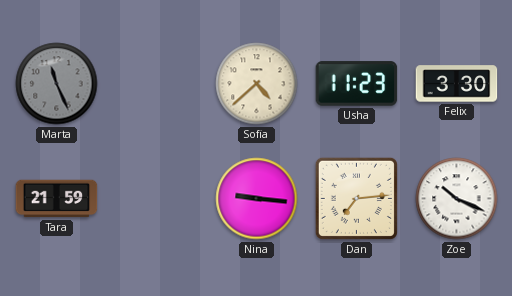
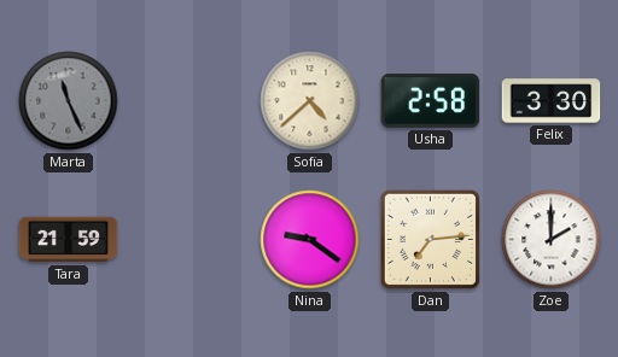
Usha: 11:23 -> 2:58 (431, 101)
Nina: 9:16 -> 9:21 (310, 240)
Zoe: 10:19 -> 2:00 (552, 240)
